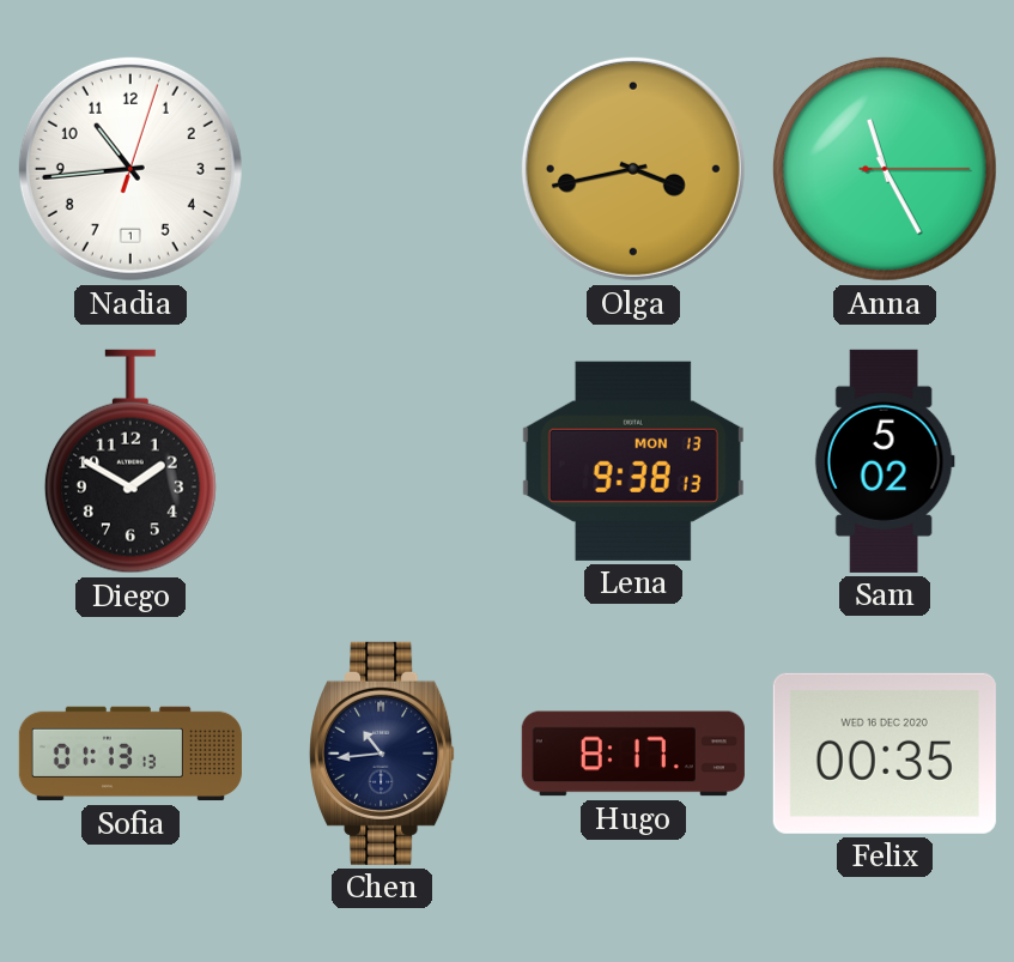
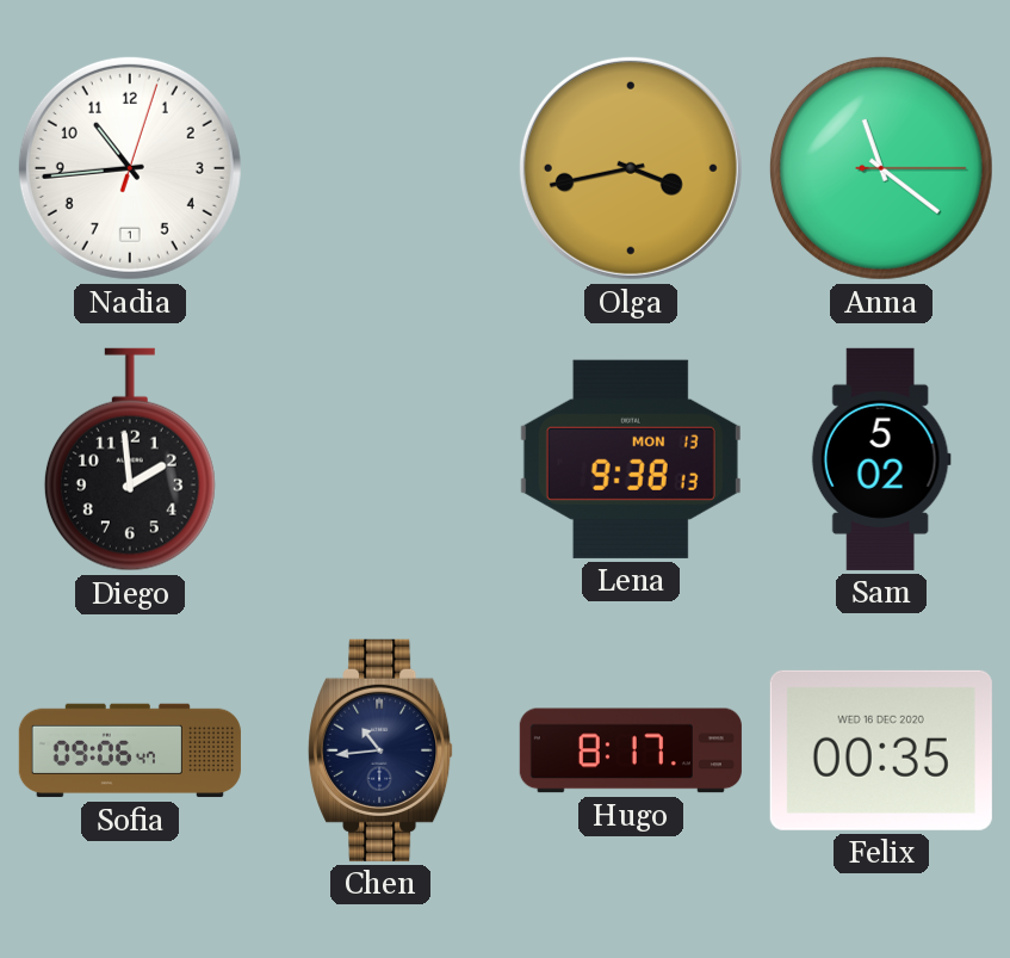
Anna: 11:25 -> 11:21 (881, 168)
Diego: 1:50 -> 1:59 (130, 459)
Sofia: 01:13 -> 09:06 (130, 750)
